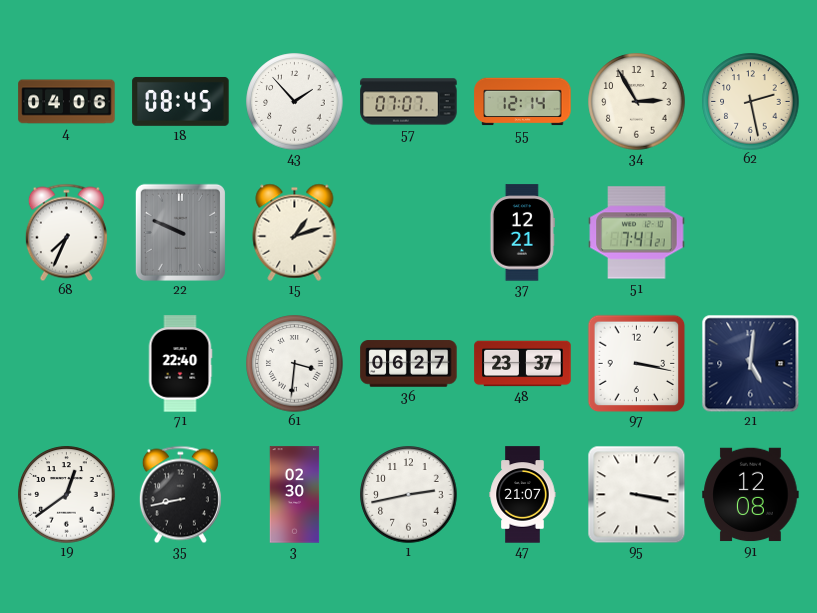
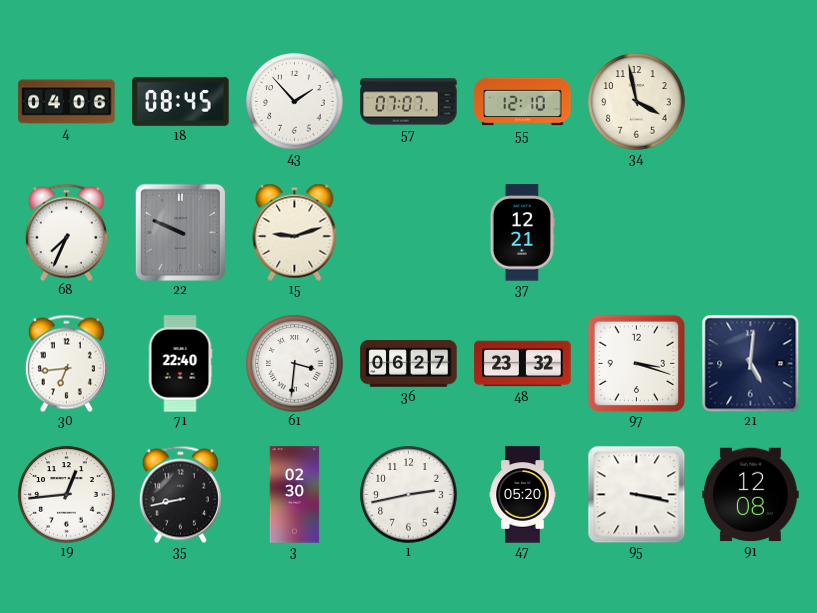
55: 12:14 -> 12:10 (523, 102)
34: 2:55 -> 3:58 (637, 102)
62: 2:28 -> none (751, 102)
15: 1:12 -> 9:12 (295, 232)
51: 7:41 -> none (637, 233)
30: none -> 6:44 (66, 363)
48: 23:37 -> 23:32 (523, 364)
97: 3:17 -> 3:18 (636, 363)
19: 12:39 -> 12:44 (67, 495)
47: 21:07 -> 05:20 (523, 495)
